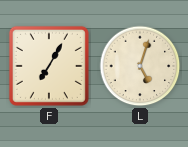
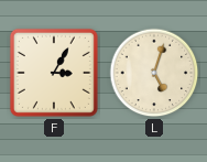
F: 7:05 -> 3:05 (54, 73)
